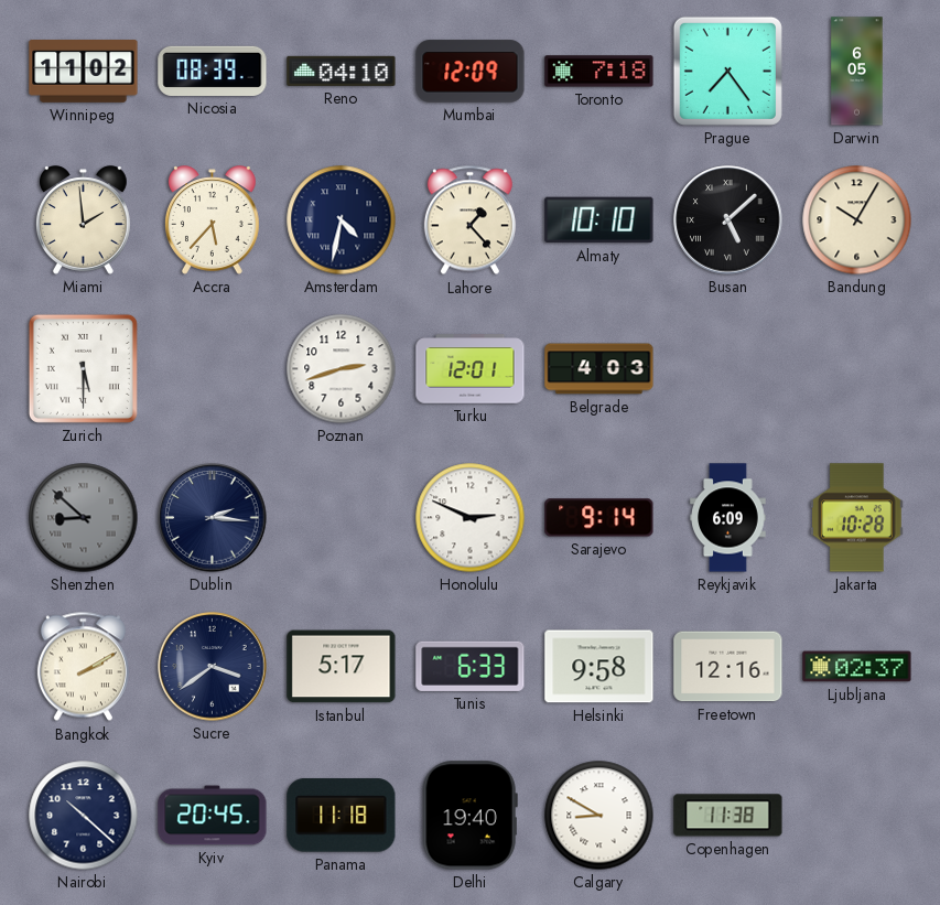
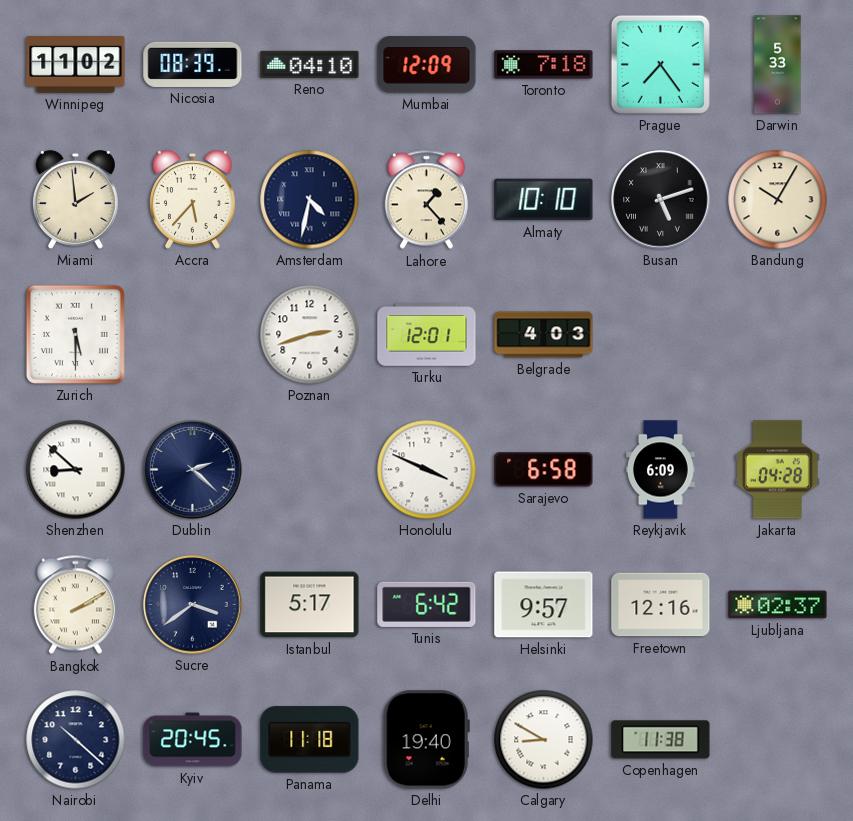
Darwin: 6:05 -> 5:33 (778, 65)
Busan: 5:08 -> 5:12 (661, 200)
Shenzhen dial: grey -> white (76, 470)
Dublin: 2:16 -> 2:22 (193, 470)
Honolulu: 2:49 -> 3:49 (427, 470)
Sarajevo: 9:14 -> 6:58 (544, 470)
Jakarta: 10:28 -> 04:28 (777, 470)
Tunis: 6:33 -> 6:42 (427, 604)
Helsinki: 9:58 -> 9:57 (544, 605)
